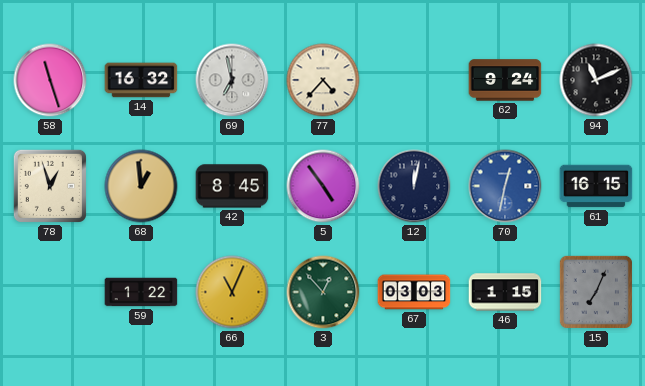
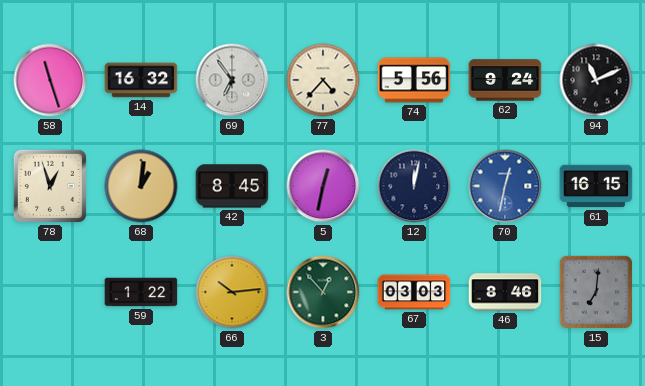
69: 6:58 -> 6:54 (232, 80)
74: none -> 5:56 (414, 80)
68: 12:59 -> 1:01 (141, 186)
5: 4:54 -> 12:32 (323, 186)
66: 11:04 -> 10:14 (232, 292)
46: 1:15 -> 8:46 (505, 292)
15: 7:04 -> 7:01 (596, 292)
